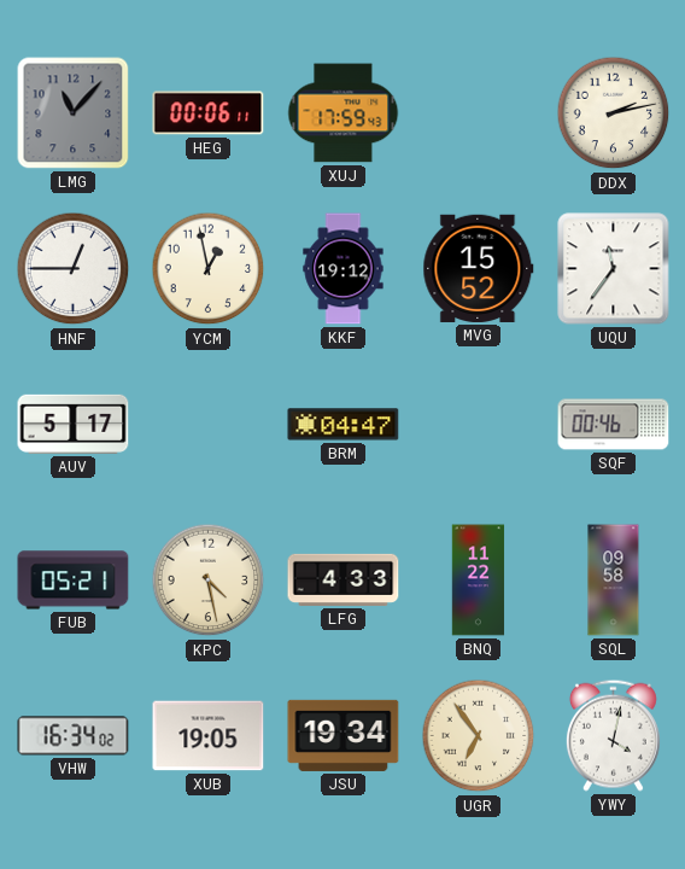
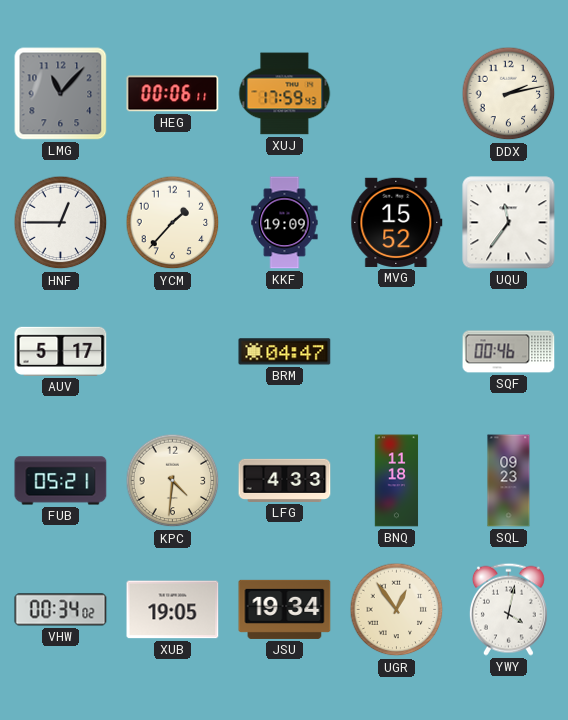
YCM: 12:58 -> 1:37 (173, 223)
KKF: 19:12 -> 19:09 (285, 223)
KPC: 4:28 -> 4:31 (173, 481)
BNQ: 11:22 -> 11:18 (397, 481)
SQL: 09:58 -> 09:23 (509, 481)
VHW: 16:34 -> 00:34 (61, 610)
UGR: 6:54 -> 12:54 (397, 610)
